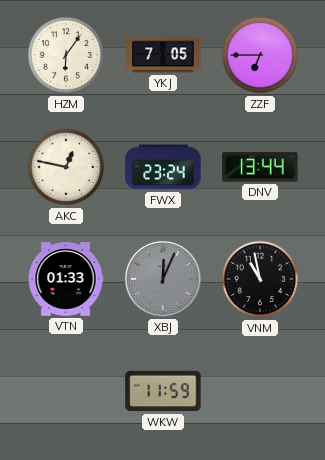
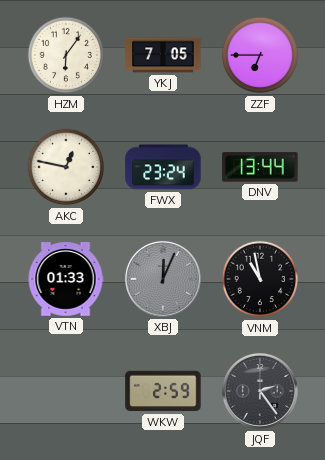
WKW: 11:59 -> 2:59 (163, 391)
JQF: none -> 2:24 (260, 391)
